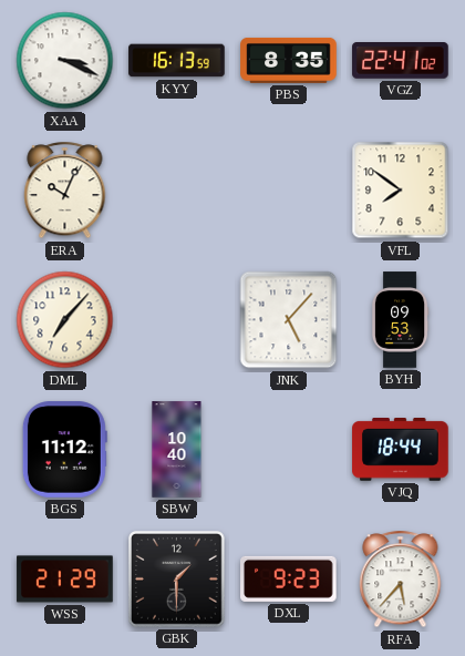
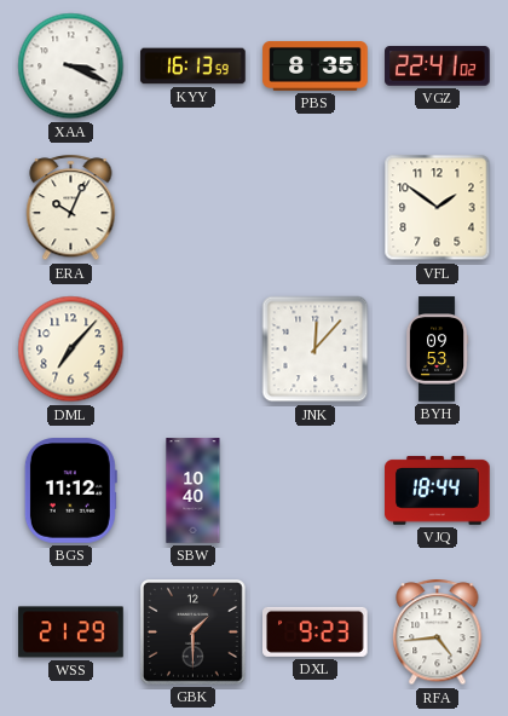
VFL: 7:51 -> 1:51 (438, 208)
JNK: 5:07 -> 12:07 (316, 350)
RFA: 5:37 -> 4:44 (438, 633)
